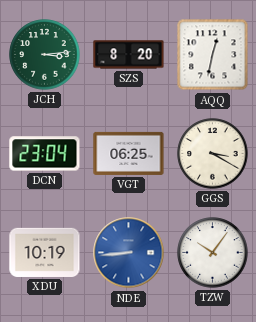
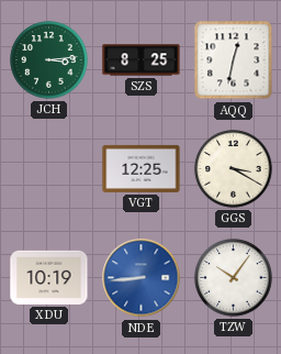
SZS: 8:20 -> 8:25 (142, 60)
DCN: 23:04 -> none (45, 154)
VGT: 06:25 -> 12:25 (142, 168)
